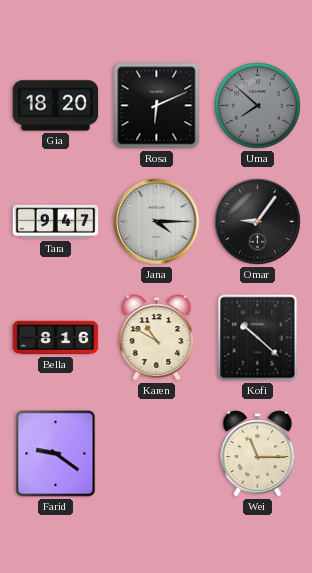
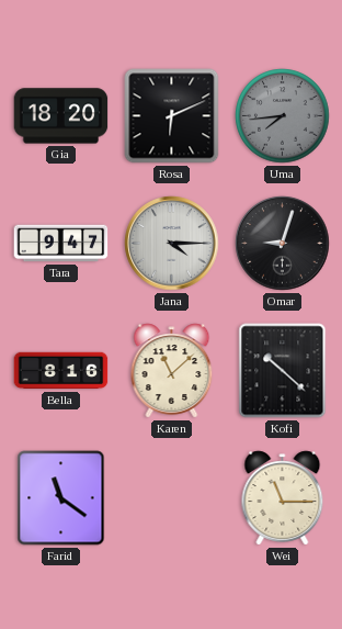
Uma: 7:52 -> 7:44 (283, 116)
Omar: 9:06 -> 9:03 (283, 244)
Karen: 10:50 -> 11:08 (172, 371)
Farid: 9:21 -> 11:21 (61, 498)
